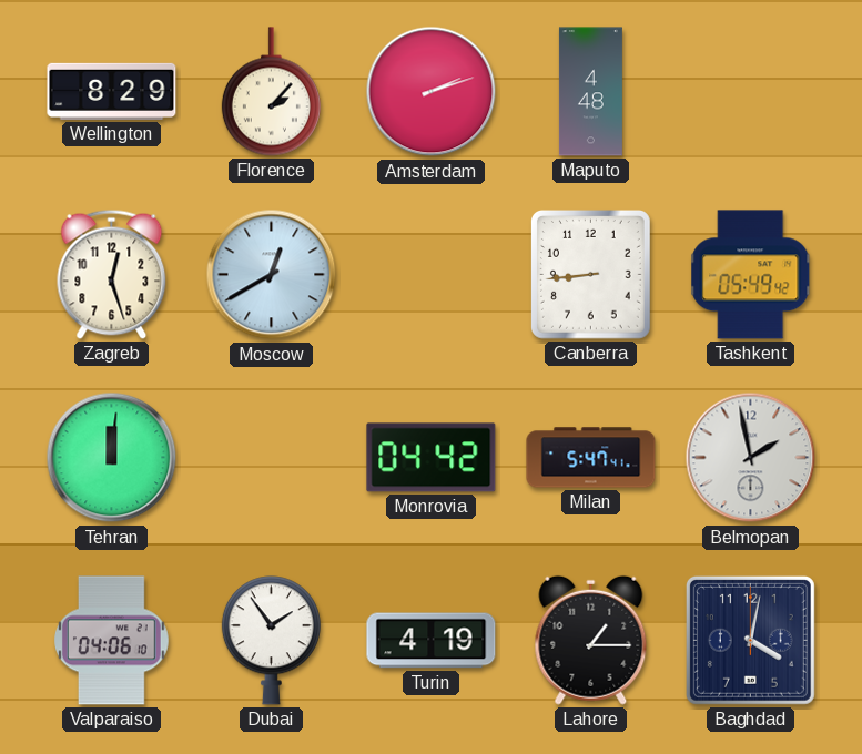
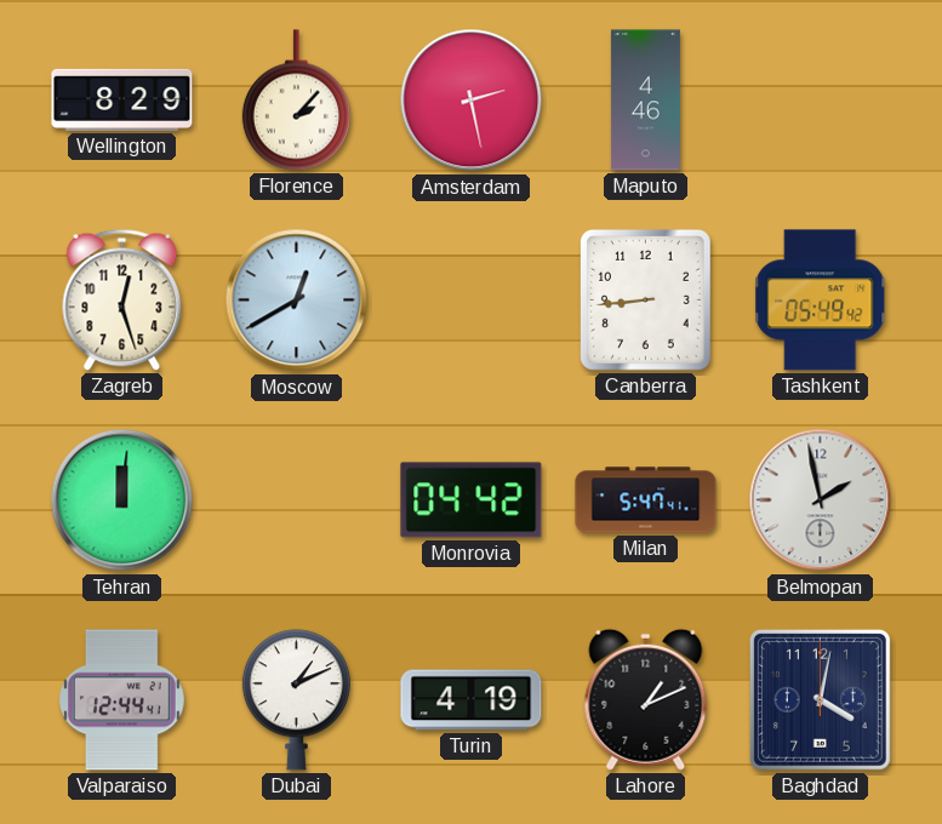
Amsterdam: 2:12 -> 2:28 (472, 101)
Maputo: 4:48 -> 4:46 (645, 101)
Valparaiso: 04:06 -> 12:44 (122, 700)
Dubai: 1:54 -> 1:11 (296, 700)
Lahore: 1:15 -> 1:11 (646, 699)
